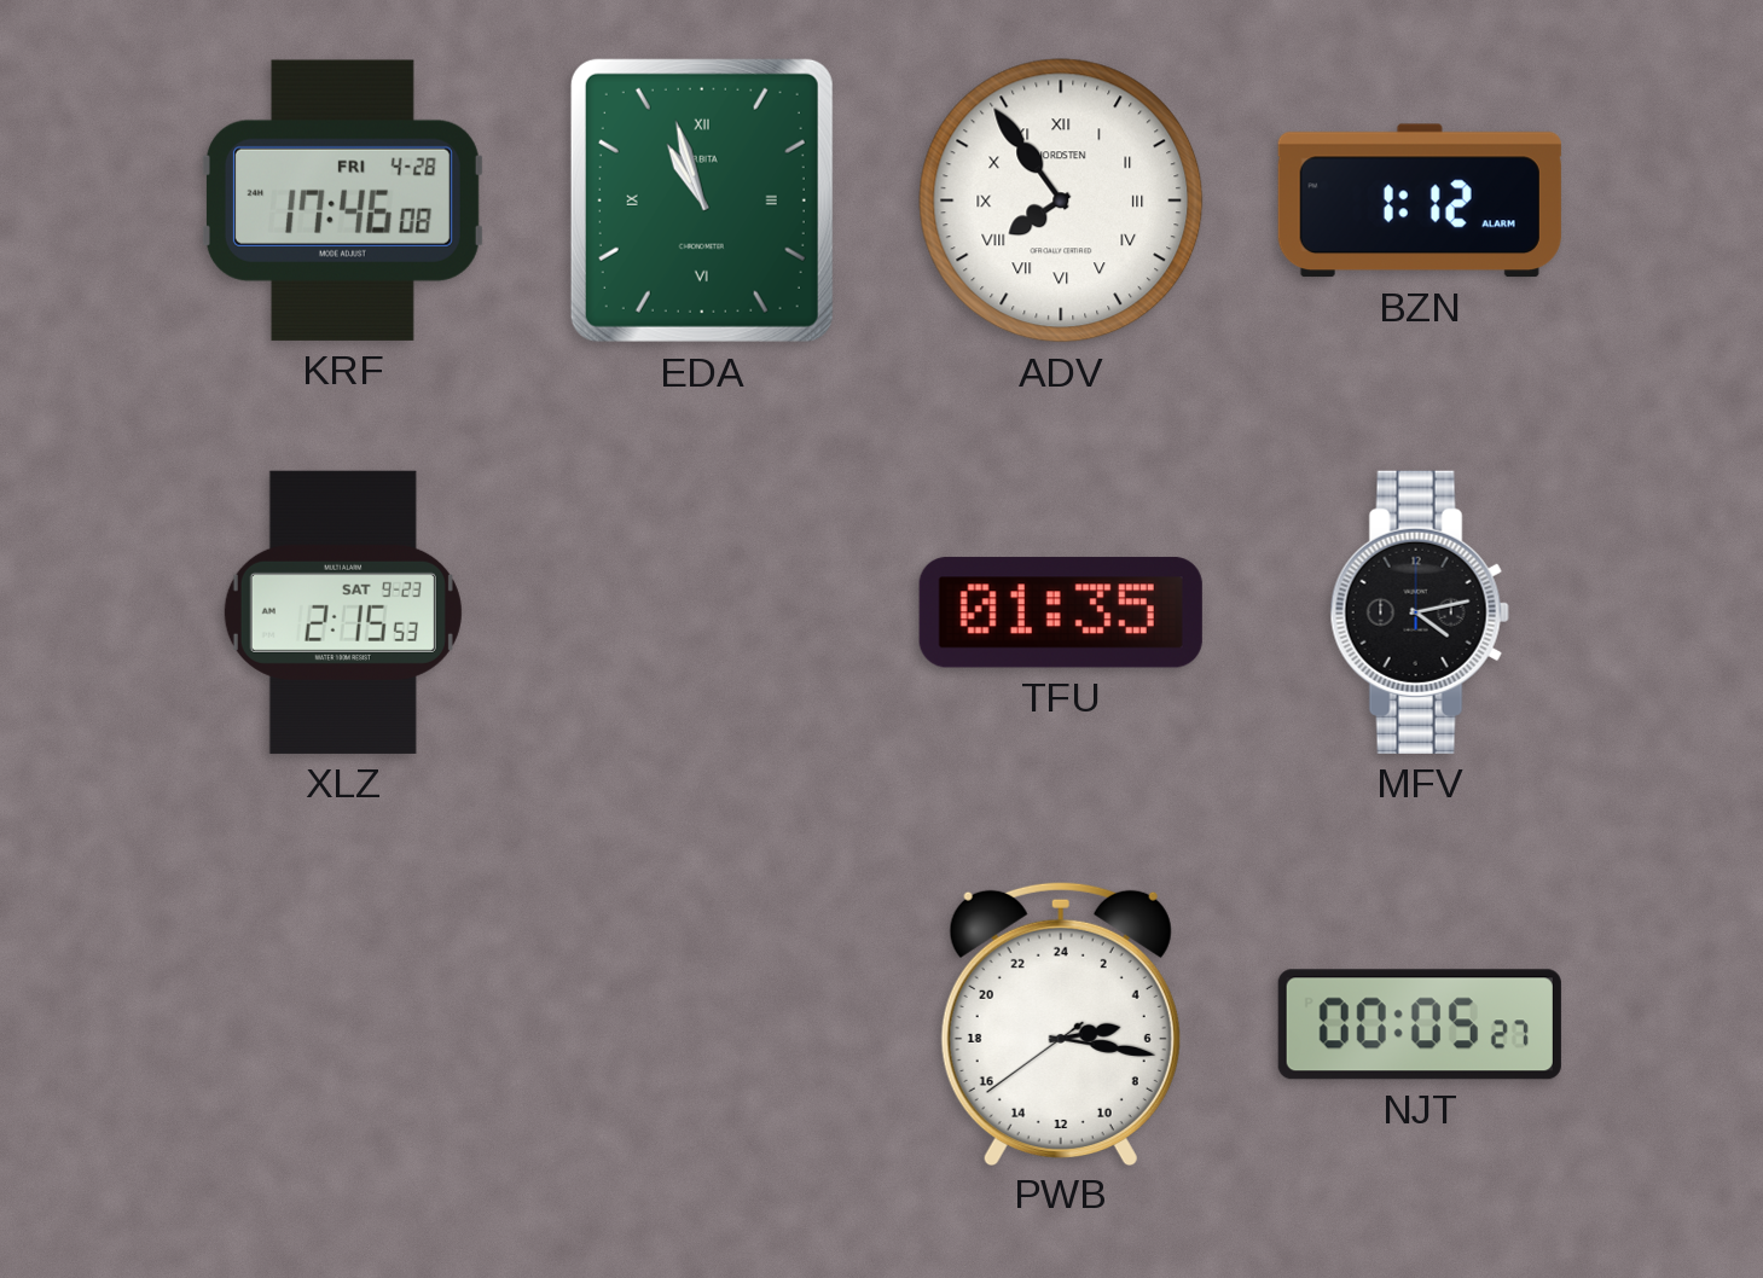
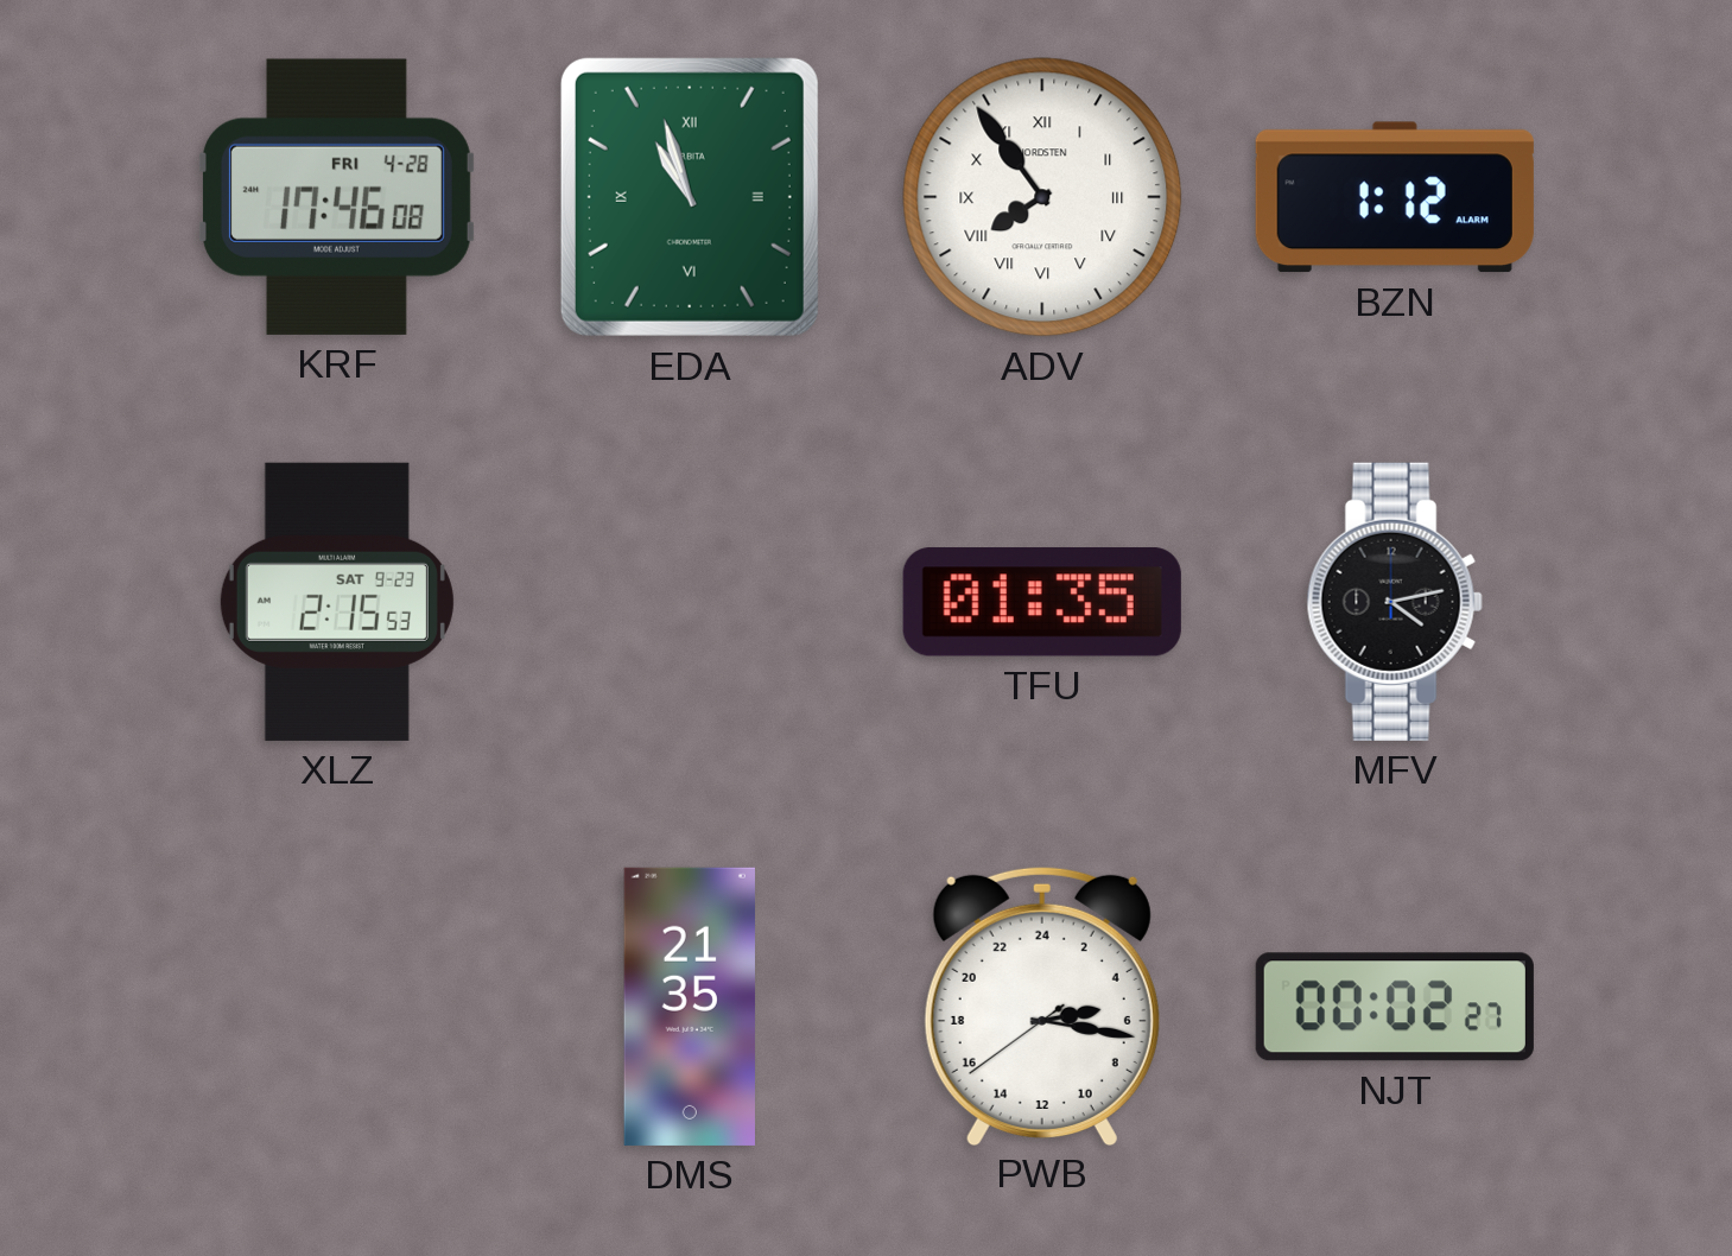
DMS: none -> 21:35 (690, 1007)
NJT: 00:05 -> 00:02 (1395, 1007)
